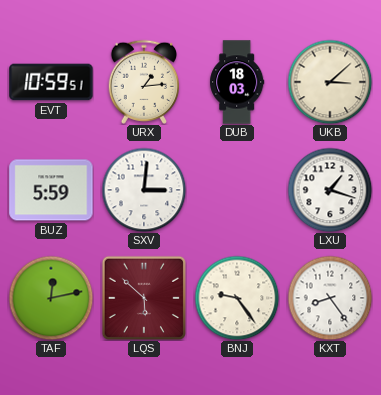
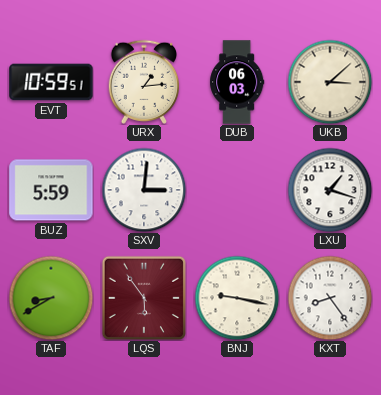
DUB: 18:03 -> 06:03 (237, 82)
TAF: 12:13 -> 8:40 (51, 298)
LQS: 5:52 -> 5:54 (143, 297)
BNJ: 9:24 -> 9:17 (237, 298)
